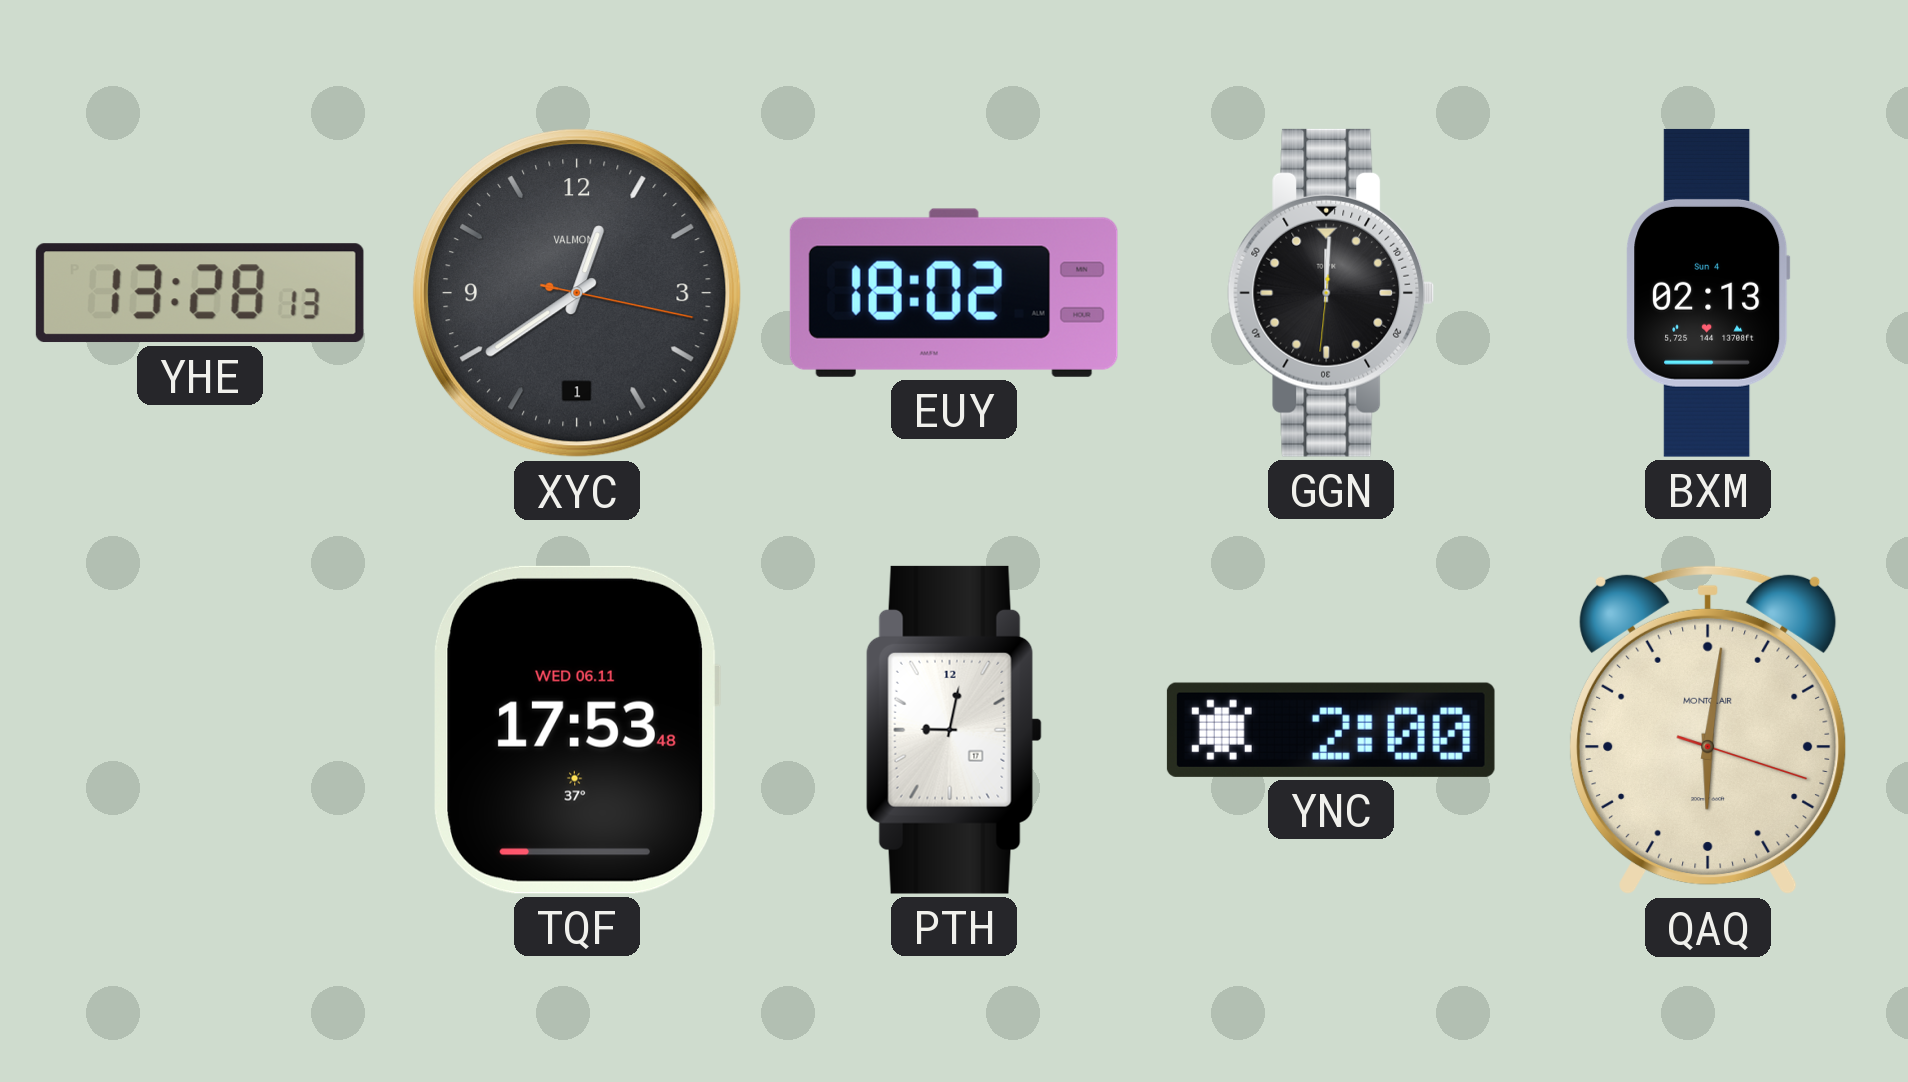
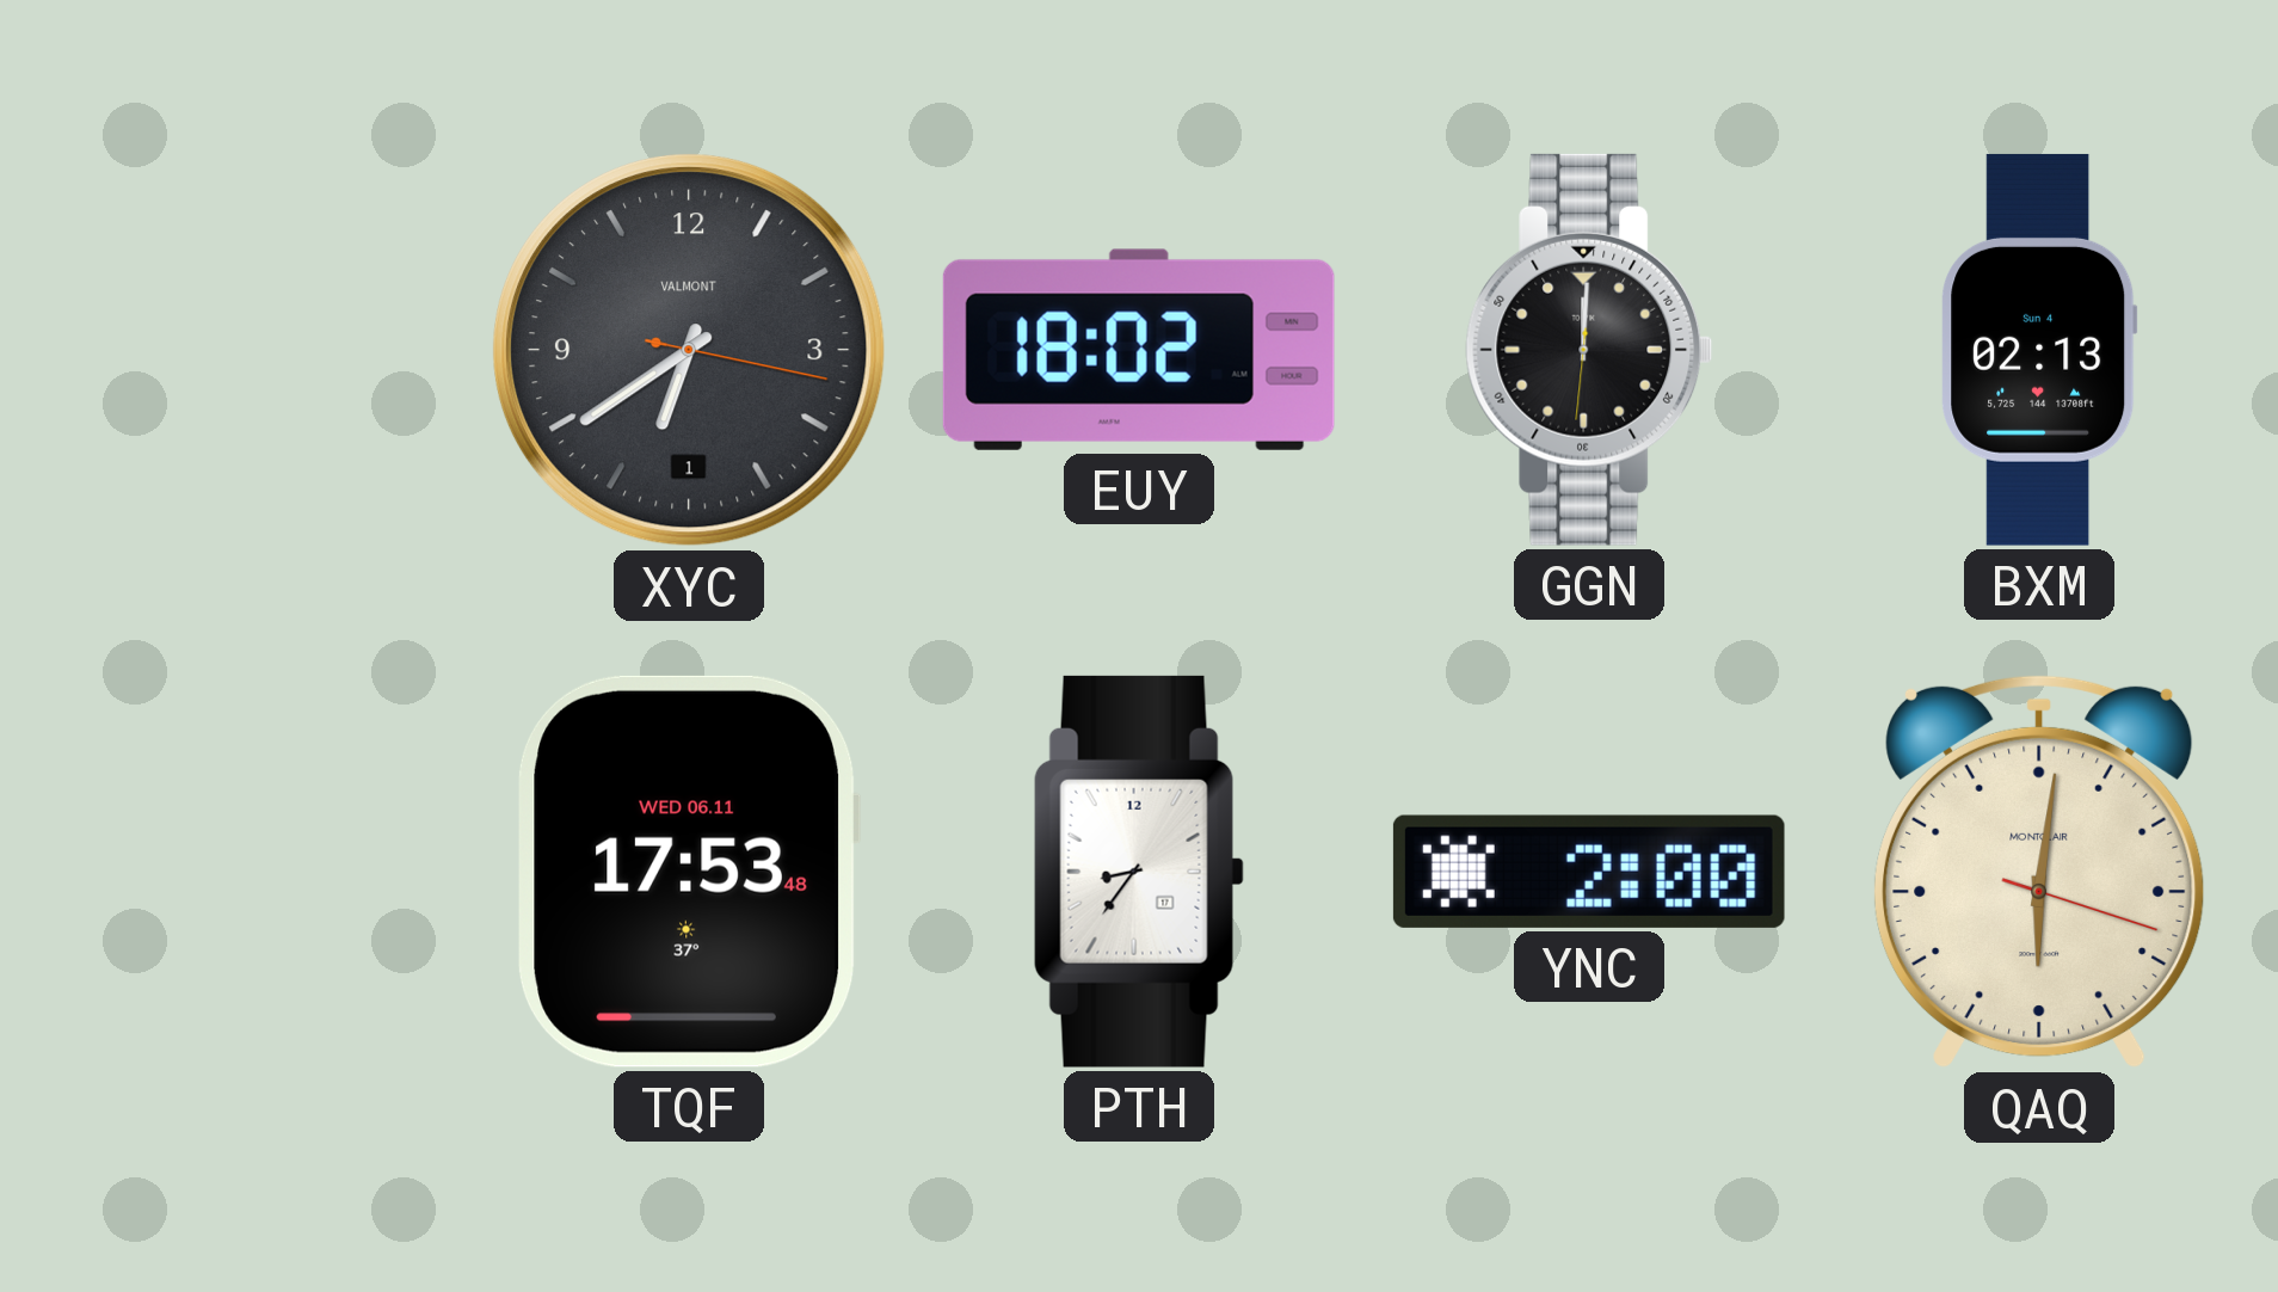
YHE: 13:28 -> none (200, 293)
XYC: 12:39 -> 6:39 (689, 350)
PTH: 9:02 -> 8:36 (1139, 872)
